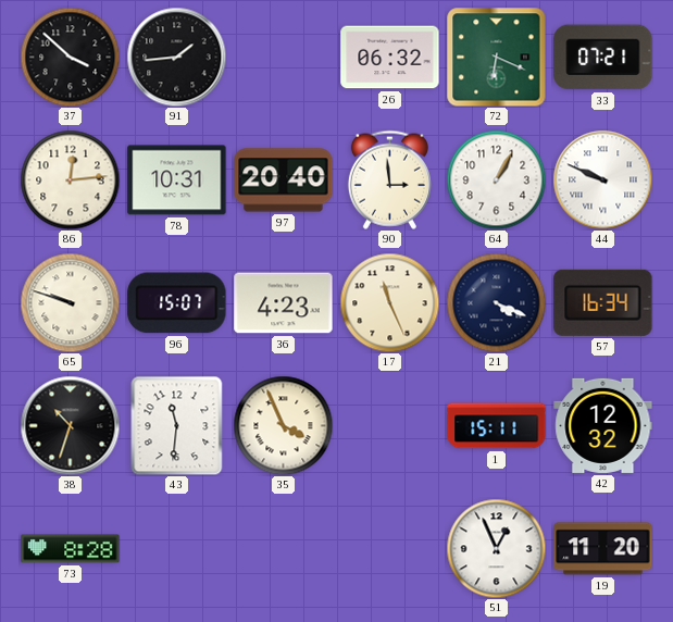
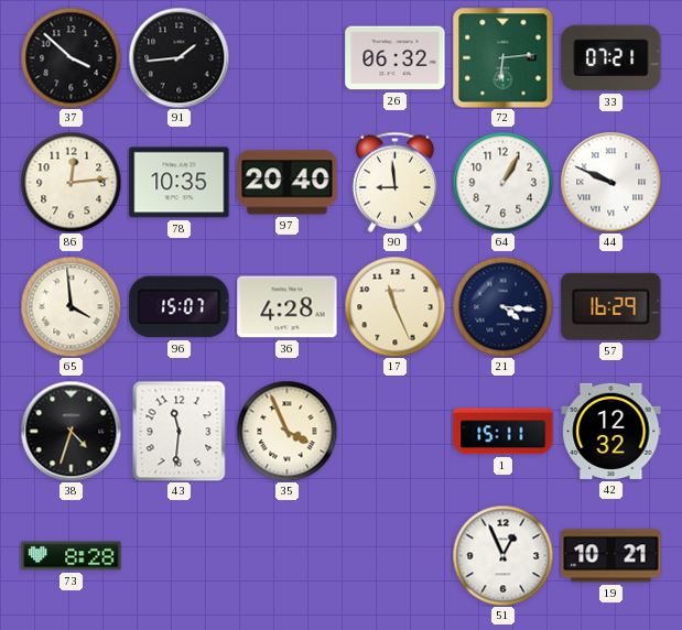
72: 6:19 -> 6:14 (502, 57)
78: 10:31 -> 10:35 (180, 183)
90: 2:59 -> 8:59 (394, 182)
65: 9:48 -> 3:59 (71, 306)
36: 4:23 -> 4:28 (288, 307)
21: 4:19 -> 4:16 (502, 306)
57: 16:34 -> 16:29 (611, 306)
38: 10:33 -> 4:33 (71, 431)
19: 11:20 -> 10:21 (611, 556)
